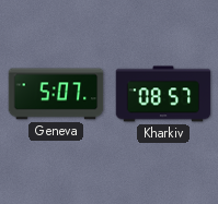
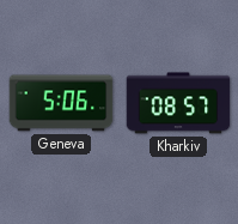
Geneva: 5:07 -> 5:06 (61, 103)
